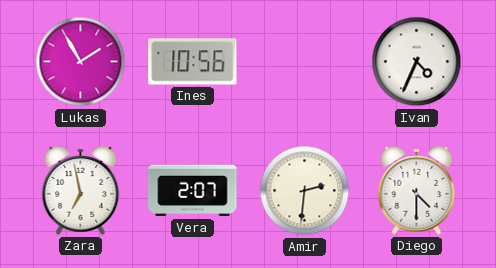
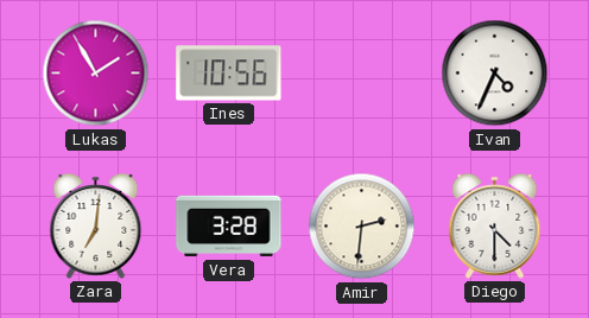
Zara: 6:58 -> 7:01 (96, 227)
Vera: 2:07 -> 3:28 (229, 227)
